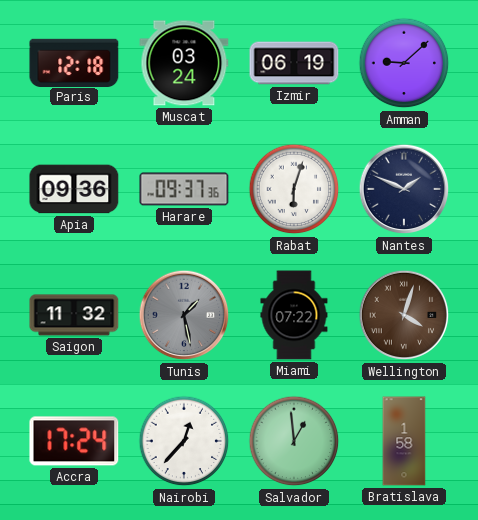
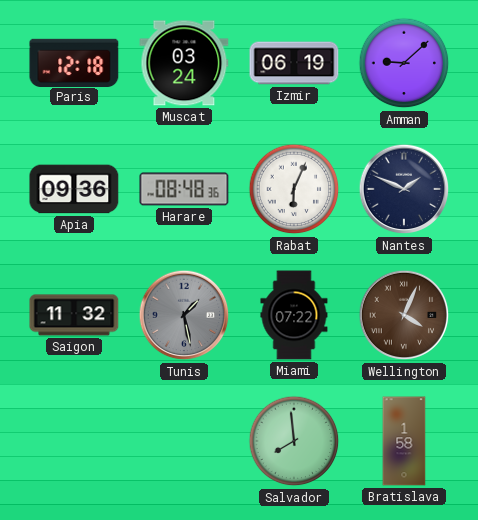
Harare: 09:37 -> 08:48 (184, 189)
Rabat: 6:03 -> 6:04 (294, 189)
Wellington: 4:03 -> 4:04 (404, 315)
Accra: 17:24 -> none (74, 441)
Nairobi: 12:37 -> none (184, 441)
Salvador: 12:59 -> 7:59 (294, 441)
